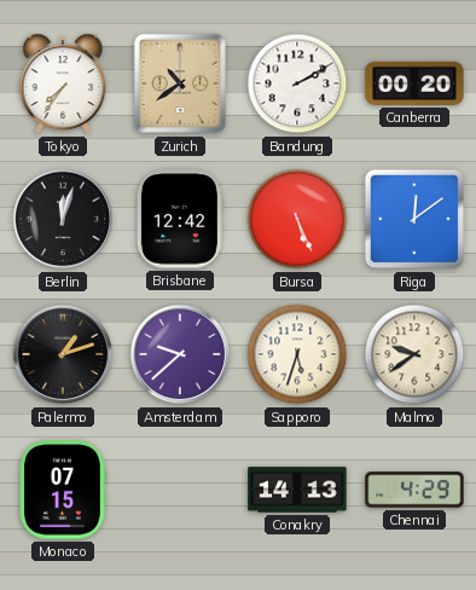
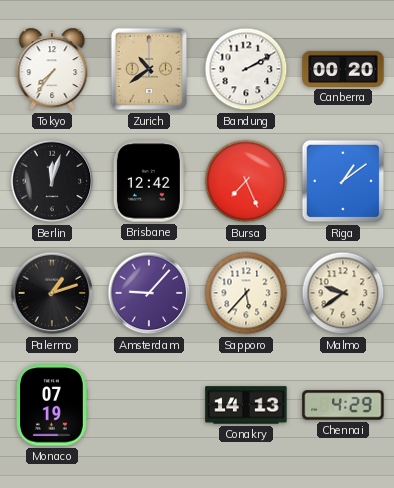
Bursa: 5:26 -> 7:26 (246, 181)
Riga: 12:09 -> 1:09 (343, 181)
Amsterdam: 9:38 -> 9:07 (149, 293)
Sapporo: 5:33 -> 5:37 (246, 293)
Monaco: 07:15 -> 07:19 (52, 405)
